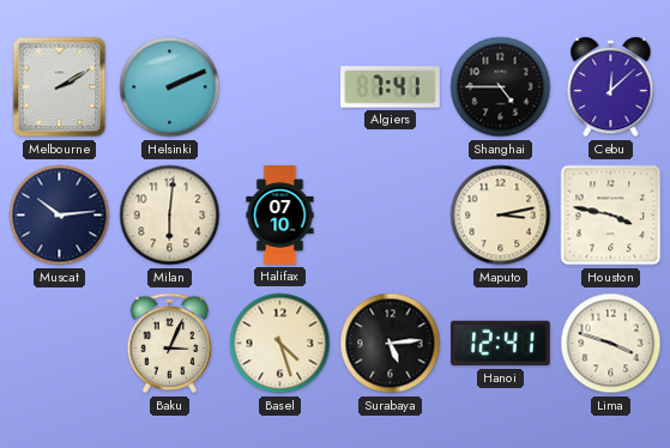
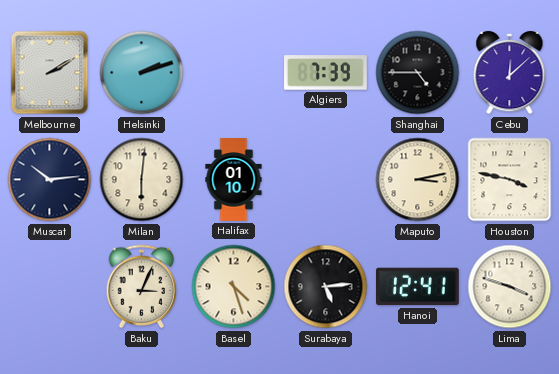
Helsinki: 2:11 -> 2:12 (142, 73)
Algiers: 7:41 -> 7:39 (326, 73)
Halifax: 07:10 -> 01:10 (234, 180)
